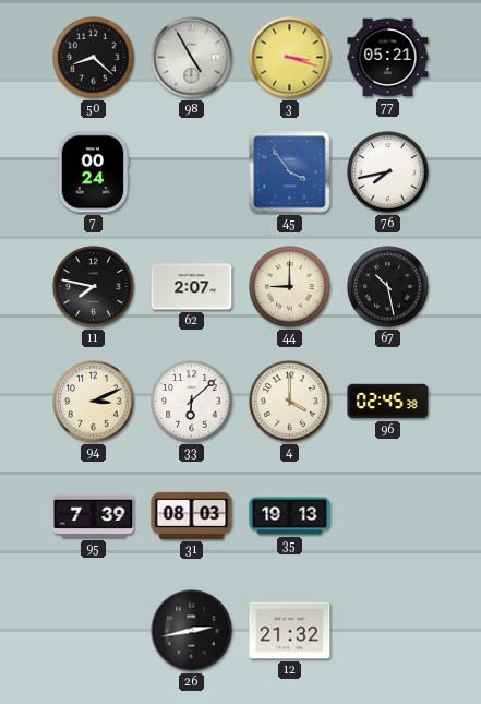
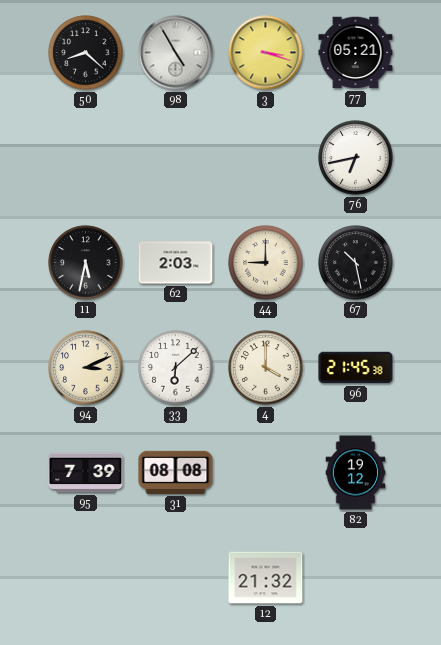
7: 00:24 -> none (93, 172)
45: 3:54 -> none (290, 172)
76: 7:43 -> 6:43 (356, 158)
11: 7:47 -> 5:32 (86, 263)
62: 2:07 -> 2:03 (176, 263)
96: 02:45 -> 21:45 (356, 368)
31: 08:03 -> 08:08 (176, 472)
35: 19:13 -> none (290, 516)
82: none -> 19:12 (356, 473)
26: 2:43 -> none (192, 631)
